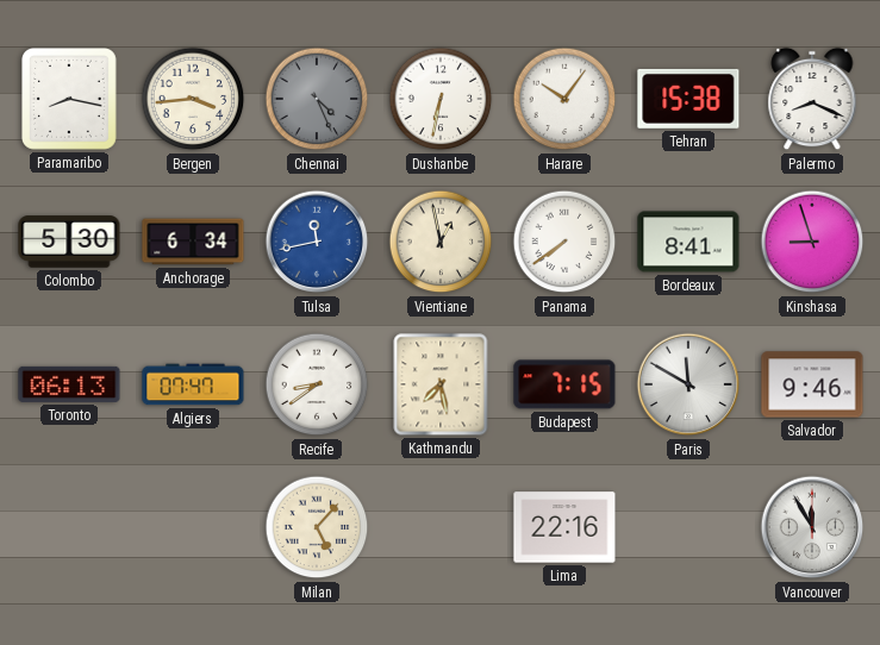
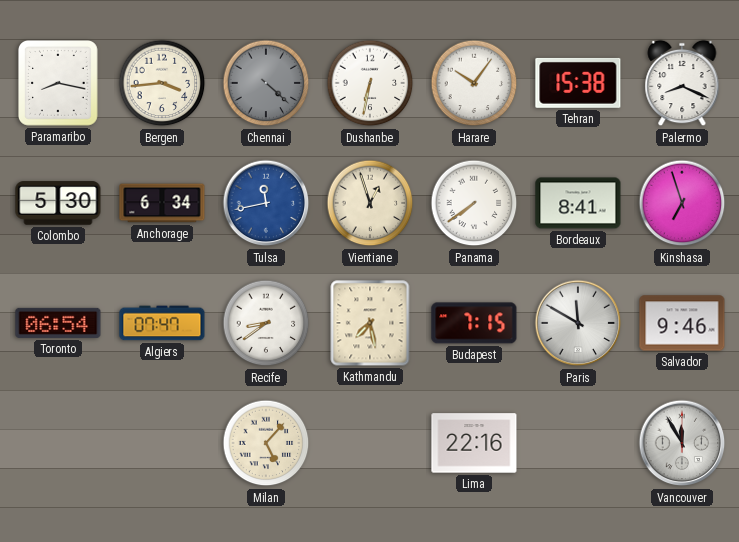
Chennai: 4:26 -> 4:22 (266, 83)
Vientiane: 12:58 -> 12:57 (370, 203)
Kinshasa: 8:57 -> 6:57 (682, 203)
Toronto: 06:13 -> 06:54 (58, 323)
